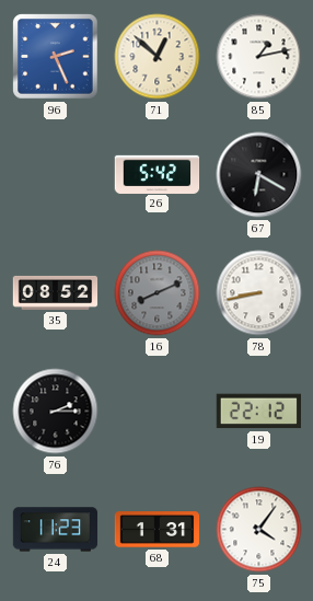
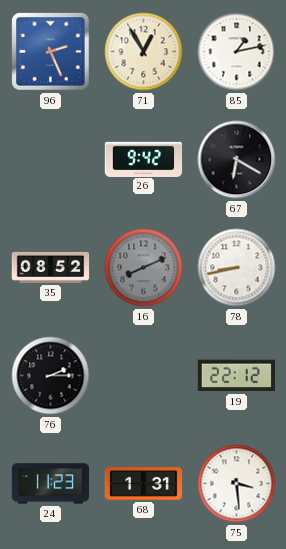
71: 12:52 -> 12:55 (144, 52)
26: 5:42 -> 9:42 (144, 159)
75: 4:06 -> 3:29 (237, 484)
